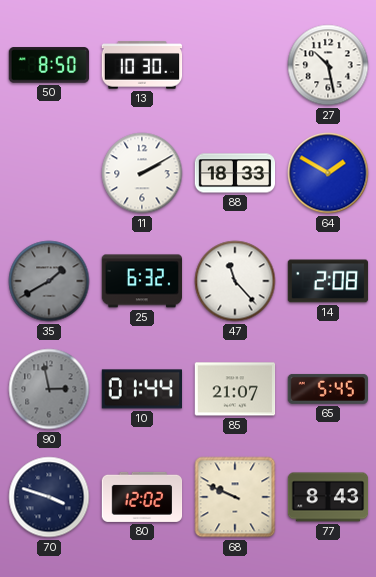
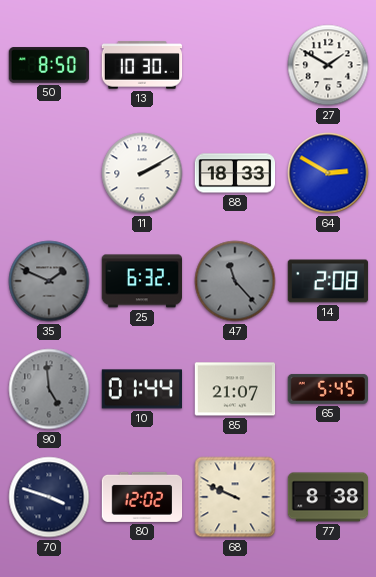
27: 10:28 -> 1:50 (328, 65)
64: 1:50 -> 2:50 (328, 173)
35: 1:40 -> 1:49 (49, 281)
47 dial: white -> grey (235, 281)
90: 2:58 -> 4:59 (49, 389)
77: 8:43 -> 8:38 (328, 497)
